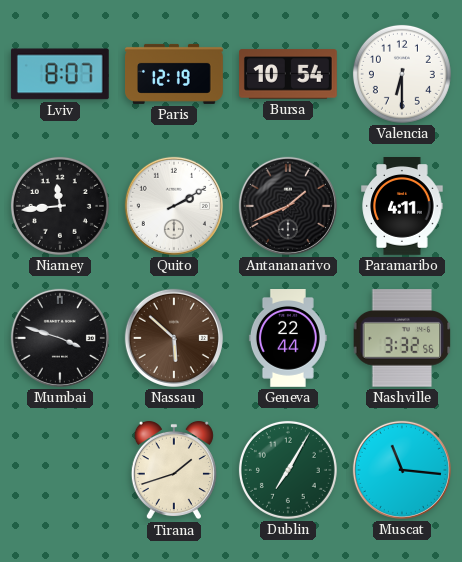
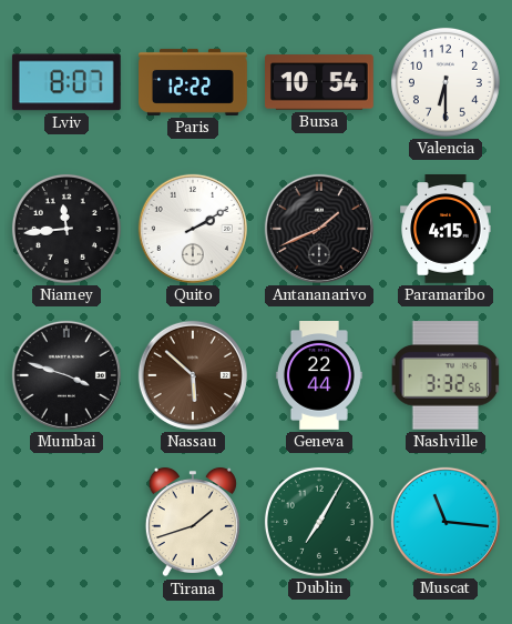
Paris: 12:19 -> 12:22 (194, 82)
Paramaribo: 4:11 -> 4:15 (446, 230)
